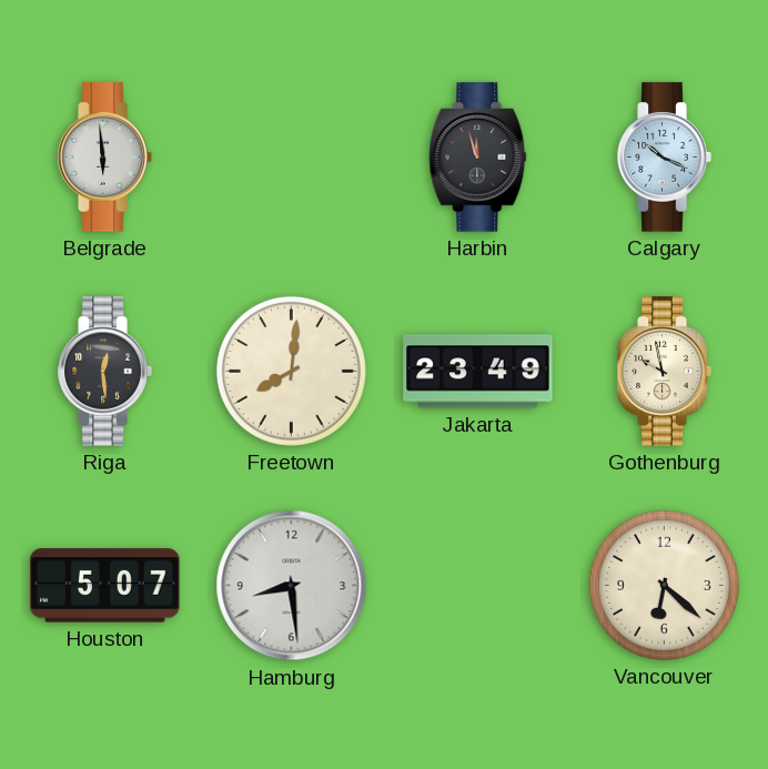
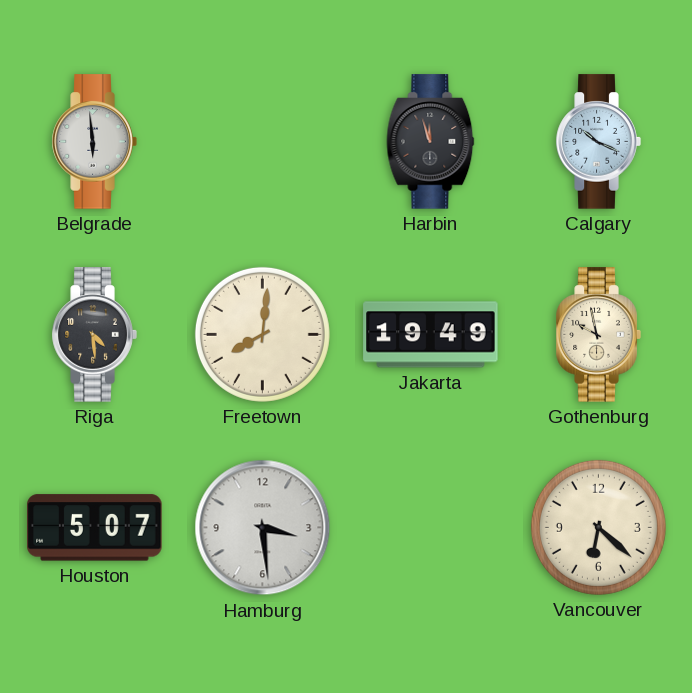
Riga: 12:29 -> 4:29 (94, 335)
Jakarta: 23:49 -> 19:49 (431, 335)
Hamburg: 8:29 -> 3:29 (263, 528)
